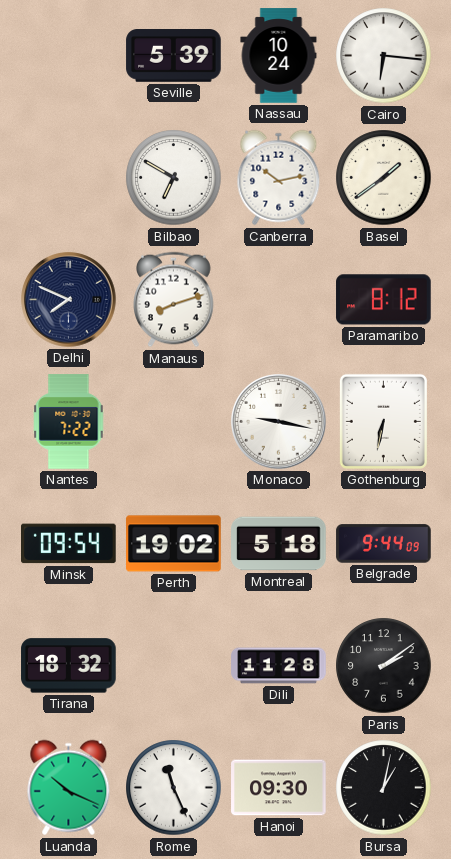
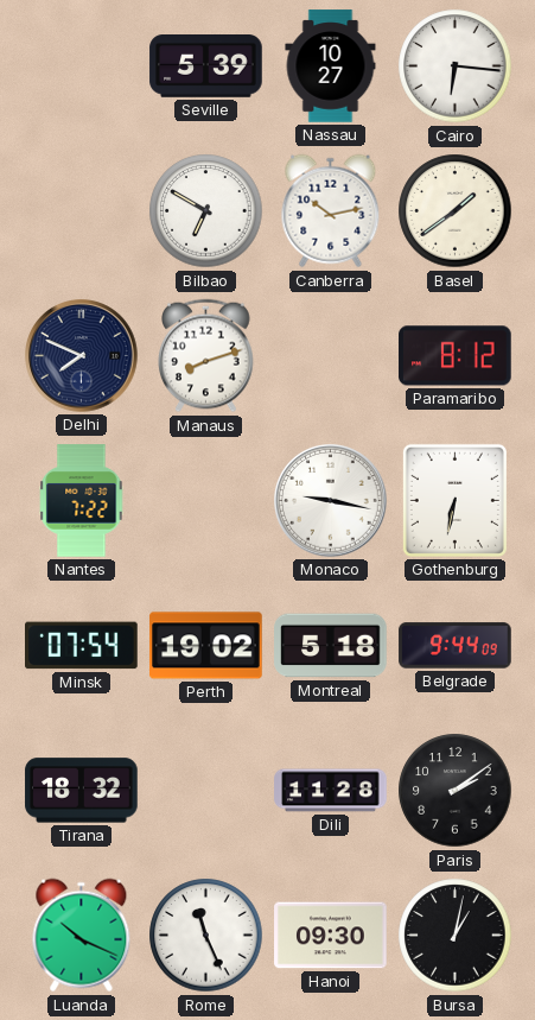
Nassau: 10:24 -> 10:27 (331, 66)
Minsk: 09:54 -> 07:54 (82, 646)
